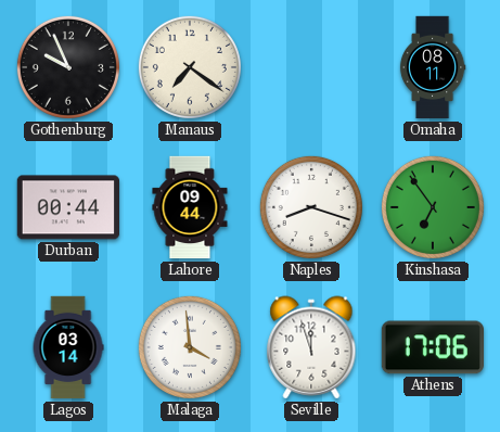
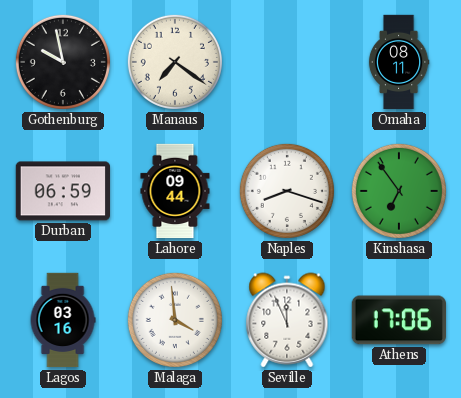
Gothenburg: 9:56 -> 9:58 (63, 62)
Durban: 00:44 -> 06:59 (62, 191)
Lagos: 03:14 -> 03:16 (63, 320)
Seville: 11:57 -> 11:56 (287, 320)
